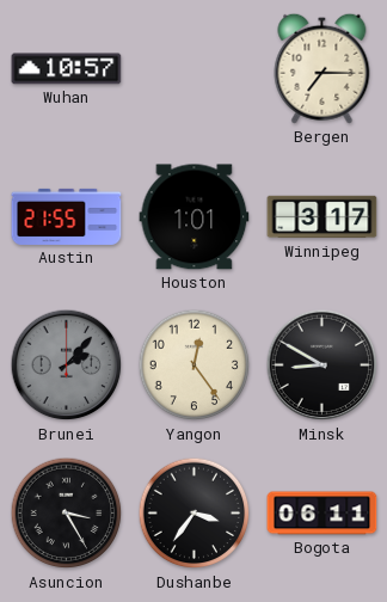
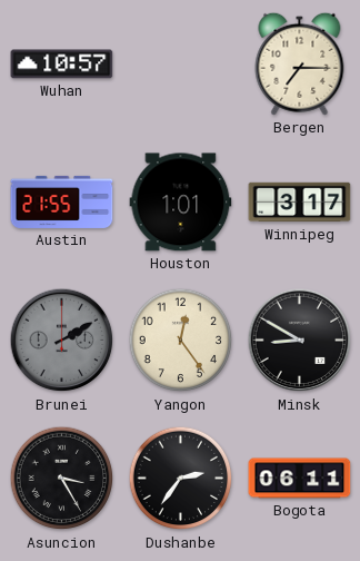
Brunei: 2:07 -> 2:10 (62, 341)
Dushanbe: 3:36 -> 2:36 (181, 479)
